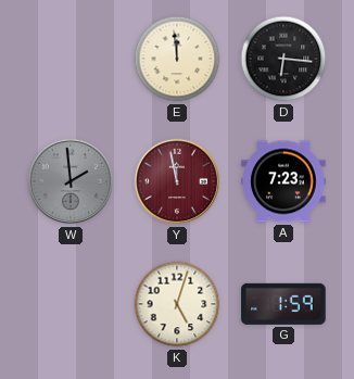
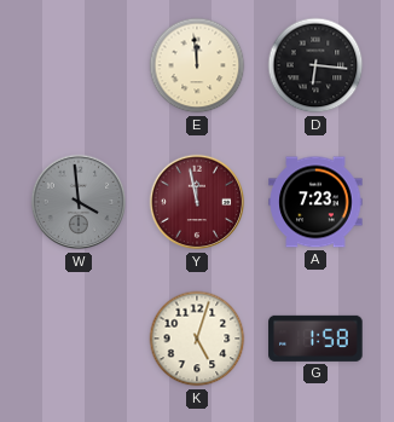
W: 1:59 -> 3:59 (79, 202)
G: 1:59 -> 1:58 (315, 339)
